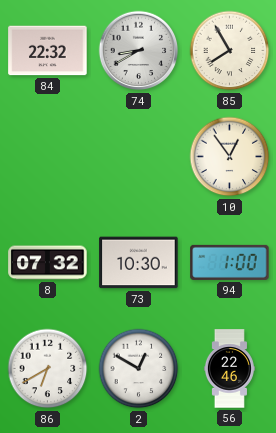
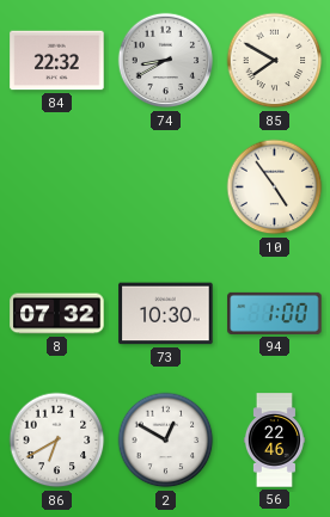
85: 7:55 -> 7:50 (275, 61)
10: 12:54 -> 4:54 (275, 187)
